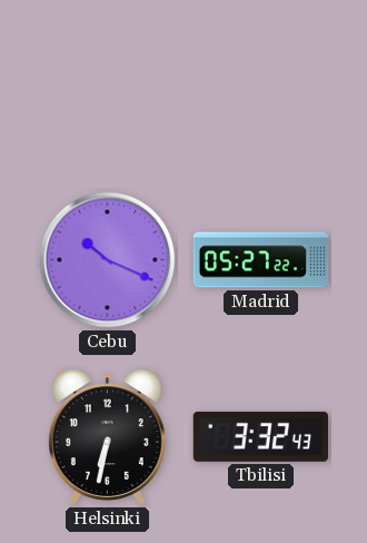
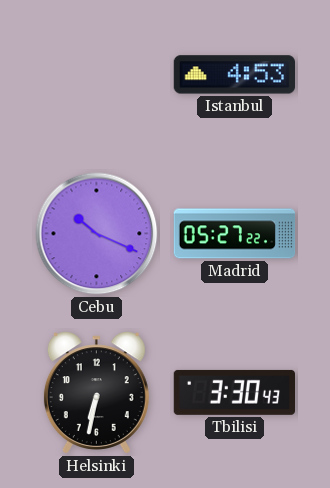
Istanbul: none -> 4:53 (234, 75)
Tbilisi: 3:32 -> 3:30 (234, 392)
